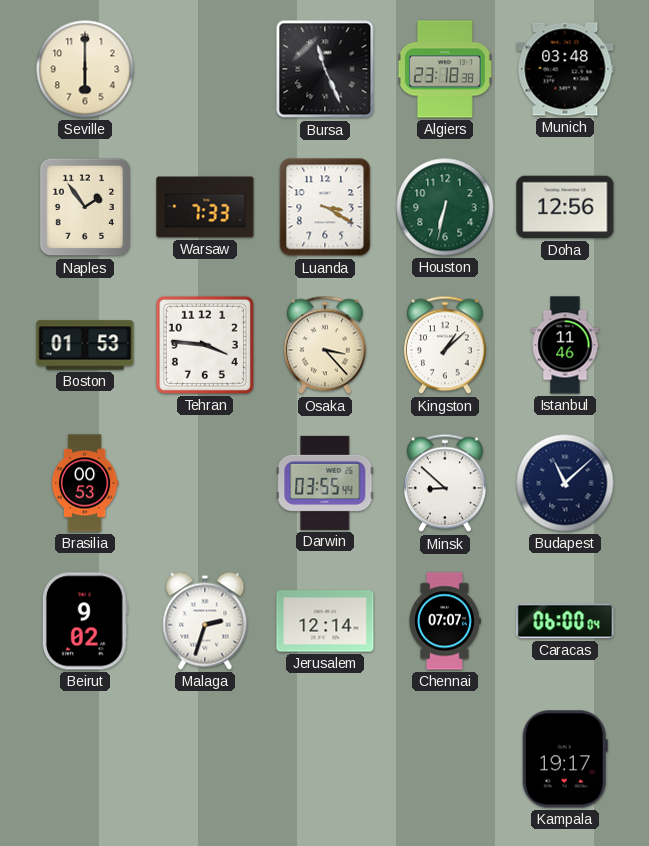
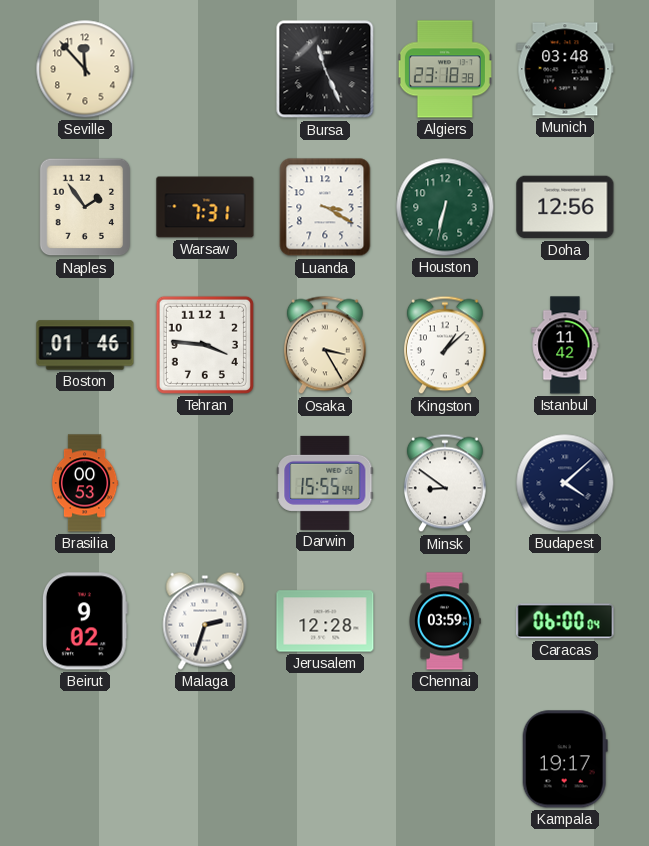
Seville: 6:00 -> 11:53 (85, 69)
Warsaw: 7:33 -> 7:31 (205, 207)
Boston: 01:53 -> 01:46 (85, 345)
Osaka: 3:23 -> 3:25 (325, 345)
Istanbul: 11:46 -> 11:42 (565, 345)
Darwin: 03:55 -> 15:55 (325, 483)
Minsk: 8:52 -> 8:51 (445, 483)
Budapest: 11:08 -> 4:08 (565, 483)
Jerusalem: 12:14 -> 12:28 (325, 621)
Chennai: 07:07 -> 03:59 (445, 621)
